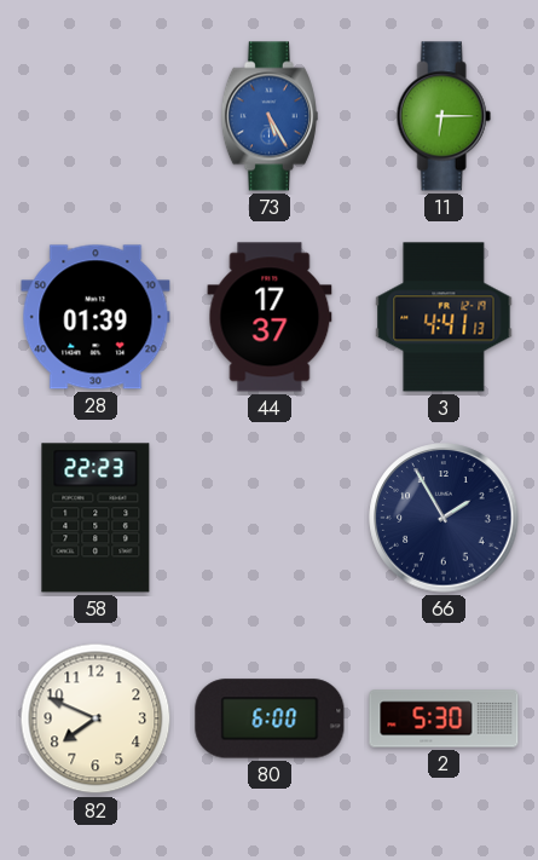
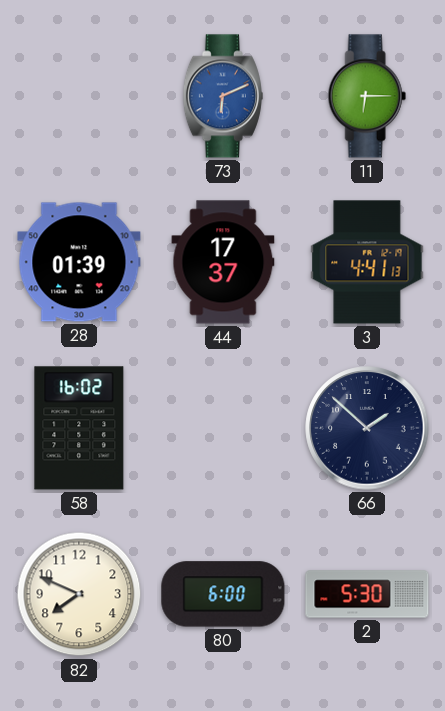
73: 5:25 -> 6:11 (223, 96)
58: 22:23 -> 16:02 (79, 428)
66: 1:55 -> 1:52 (367, 428)
